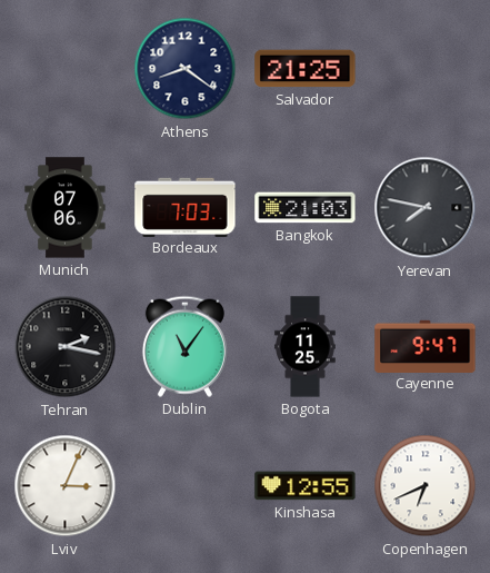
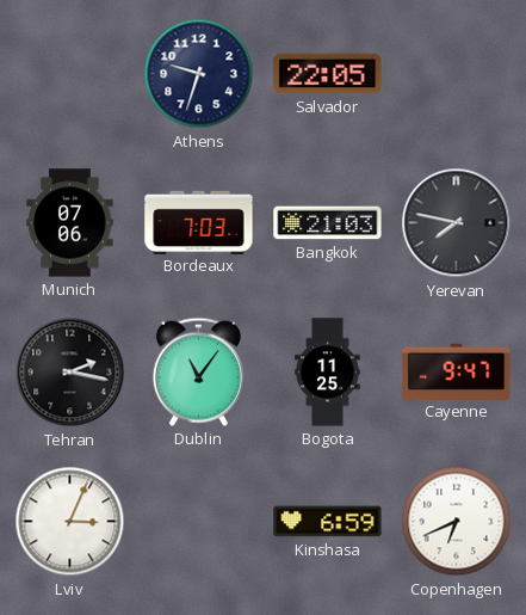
Athens: 8:21 -> 9:33 (199, 74)
Salvador: 21:25 -> 22:05 (328, 74)
Kinshasa: 12:55 -> 6:59 (328, 522)
